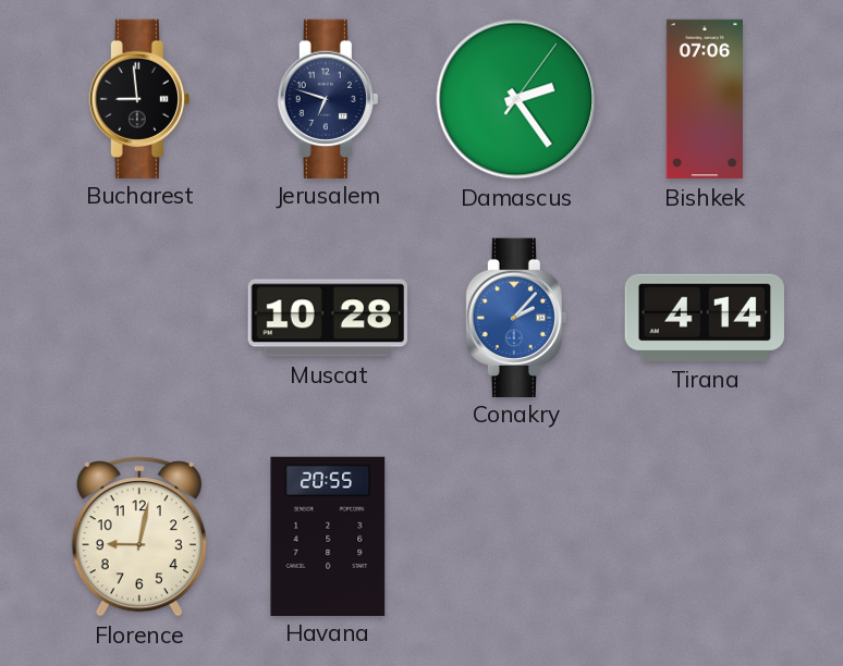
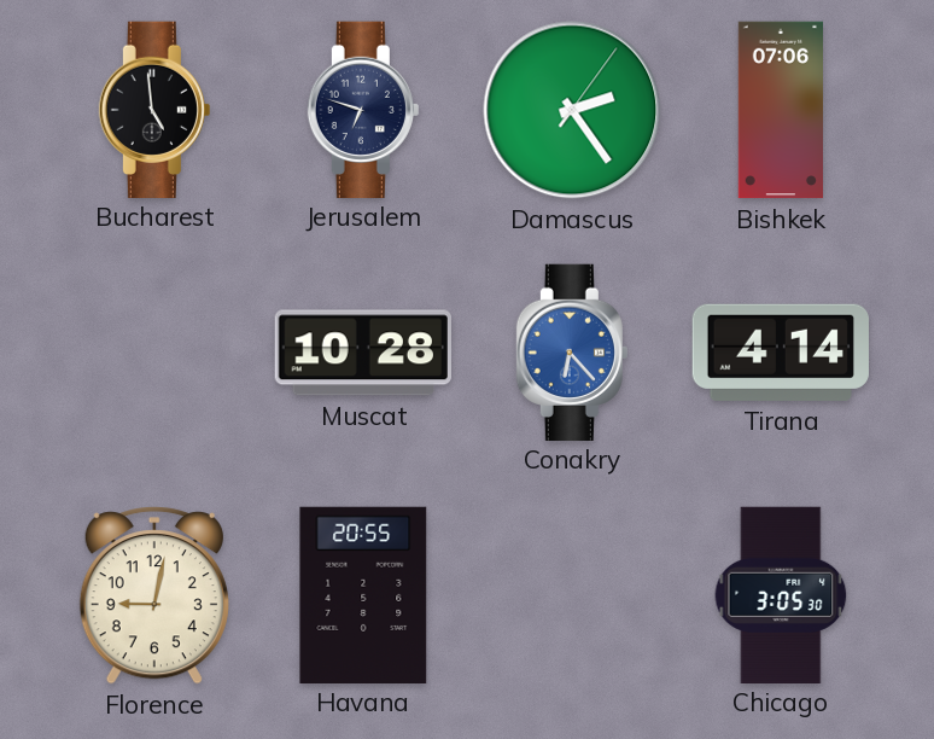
Bucharest: 8:59 -> 4:59 (154, 109)
Conakry: 2:07 -> 6:23 (572, 351)
Chicago: none -> 3:05 (781, 594)
